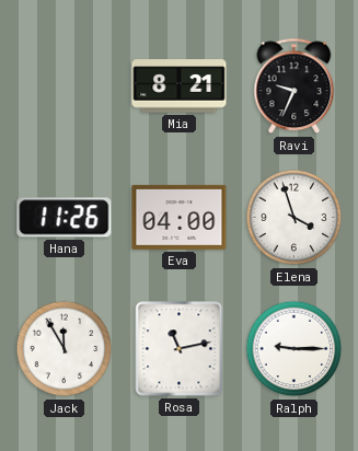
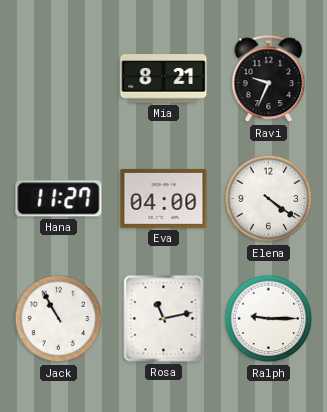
Hana: 11:26 -> 11:27 (59, 199)
Elena: 3:57 -> 4:21 (269, 199)
Jack: 11:55 -> 10:55 (59, 319)
